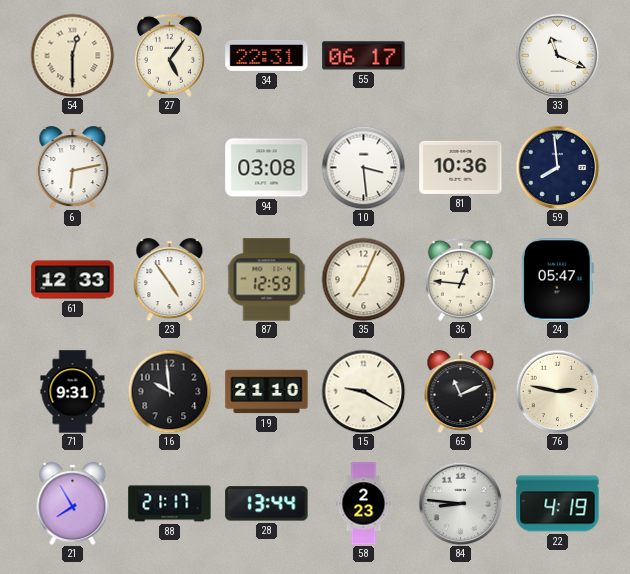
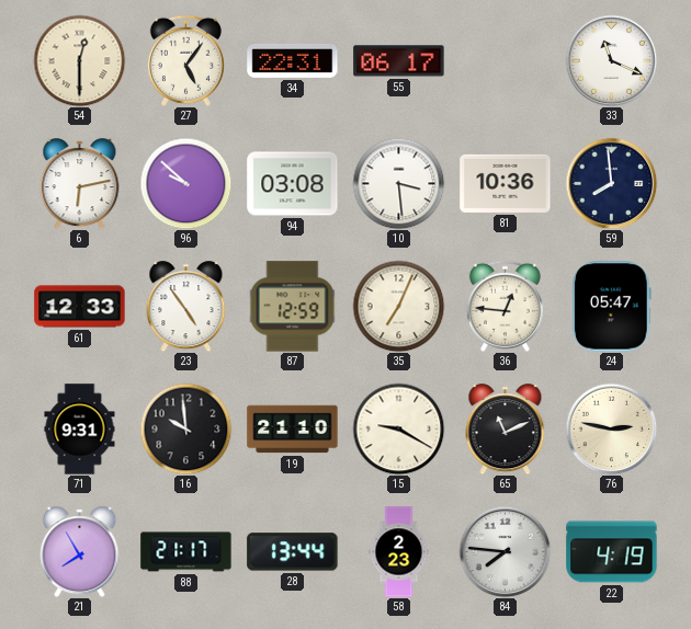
96: none -> 9:52 (185, 183)
84: 8:46 -> 7:46 (505, 551)
